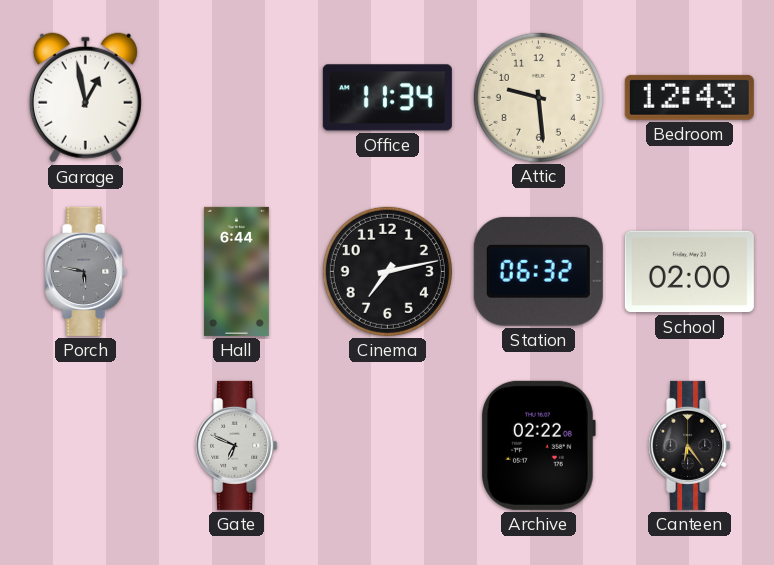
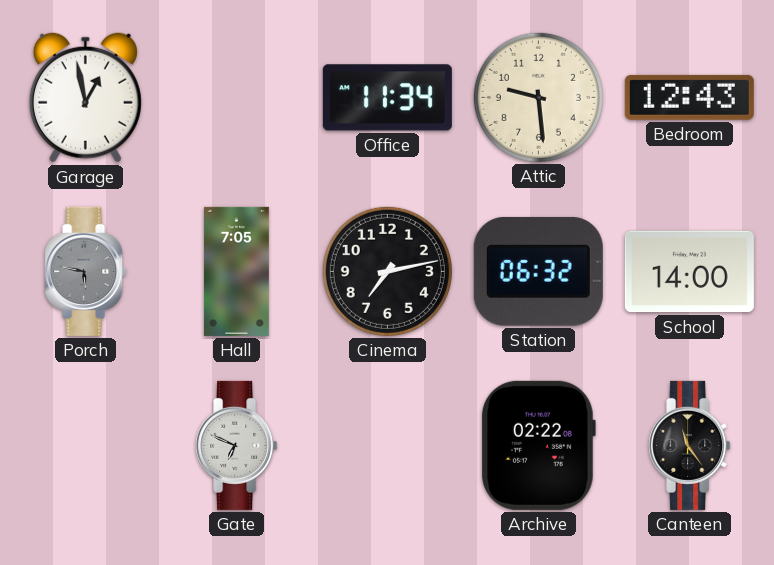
Hall: 6:44 -> 7:05 (236, 271)
School: 02:00 -> 14:00 (689, 272)
Canteen: 6:24 -> 11:24 (690, 445)
